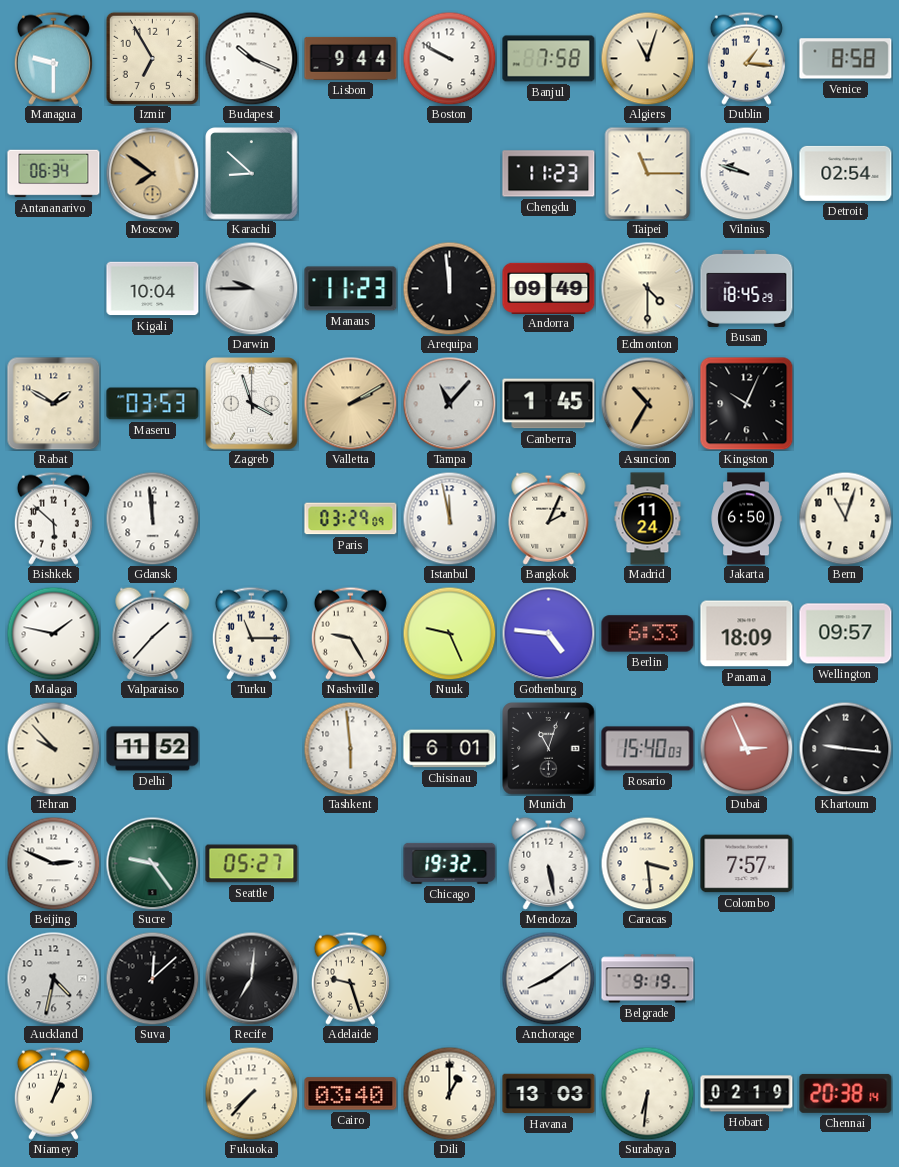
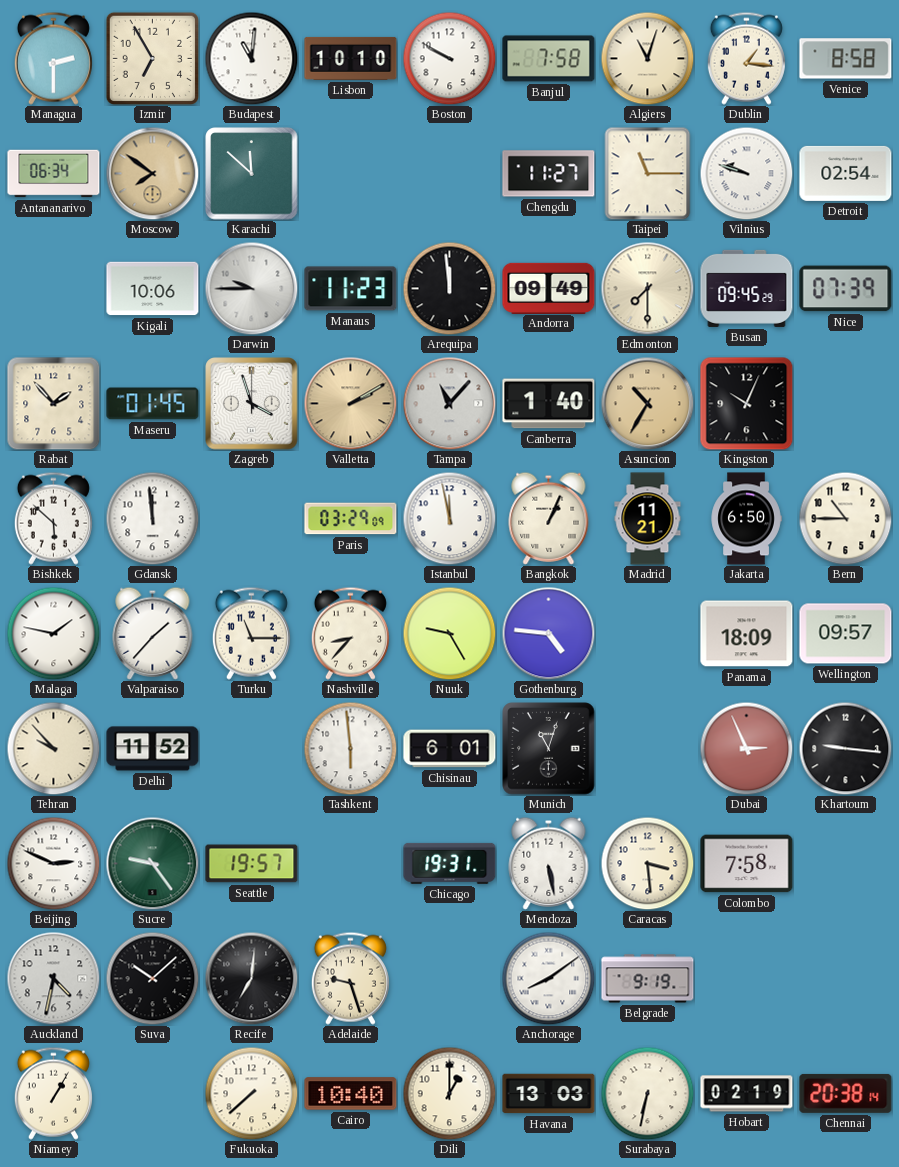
Managua: 9:30 -> 2:30 (53, 58)
Budapest: 10:19 -> 11:01 (251, 58)
Lisbon: 9:44 -> 10:10 (351, 58)
Karachi: 8:52 -> 11:52 (252, 174)
Chengdu: 11:23 -> 11:27 (549, 174)
Kigali: 10:04 -> 10:06 (153, 289)
Edmonton: 4:30 -> 7:30 (647, 288)
Busan: 18:45 -> 09:45 (747, 288)
Nice: none -> 07:39 (846, 289)
Rabat: 1:50 -> 1:53 (54, 404)
Maseru: 03:53 -> 01:45 (153, 404)
Canberra: 1:45 -> 1:40 (549, 404)
Bangkok: 2:04 -> 1:04 (549, 518)
Madrid: 11:24 -> 11:21 (648, 519)
Bern: 11:03 -> 10:45 (845, 518)
Nashville: 9:25 -> 8:37 (350, 633)
Nuuk: 9:26 -> 9:25 (449, 633)
Berlin: 6:33 -> none (648, 634)
Rosario: 15:40 -> none (648, 749)
Seattle: 05:27 -> 19:57 (252, 864)
Chicago: 19:32 -> 19:31 (450, 863)
Colombo: 7:57 -> 7:58 (747, 864)
Suva: 12:08 -> 10:08 (152, 978)
Niamey: 1:03 -> 1:05 (53, 1093)
Fukuoka: 7:37 -> 7:38 (251, 1093)
Cairo: 03:40 -> 10:40 (351, 1094)
Surabaya: 6:31 -> 6:32 (647, 1093)
